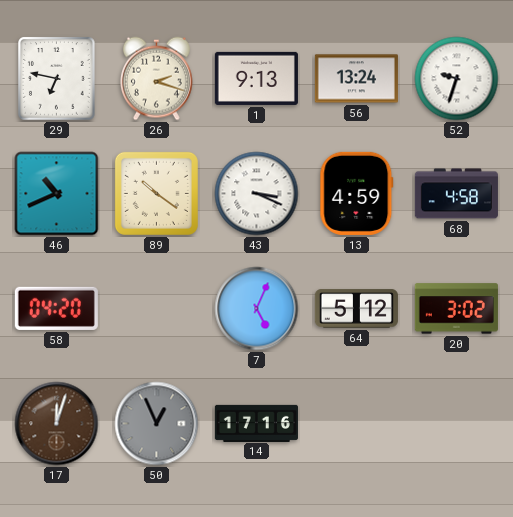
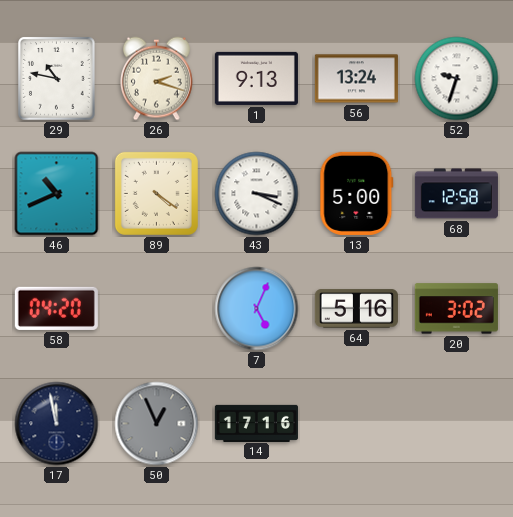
29: 6:47 -> 10:47 (57, 79)
89: 10:21 -> 4:21 (156, 193)
13: 4:59 -> 5:00 (357, 193)
68: 4:58 -> 12:58 (456, 194)
64: 5:12 -> 5:16 (356, 309)
17: 12:03 -> 11:58 (57, 424)
17 dial: brown -> navy (57, 424)
